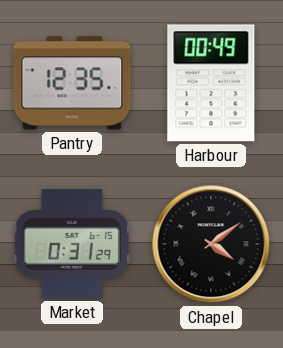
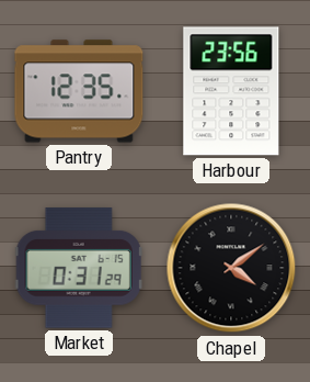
Harbour: 00:49 -> 23:56 (231, 91)
